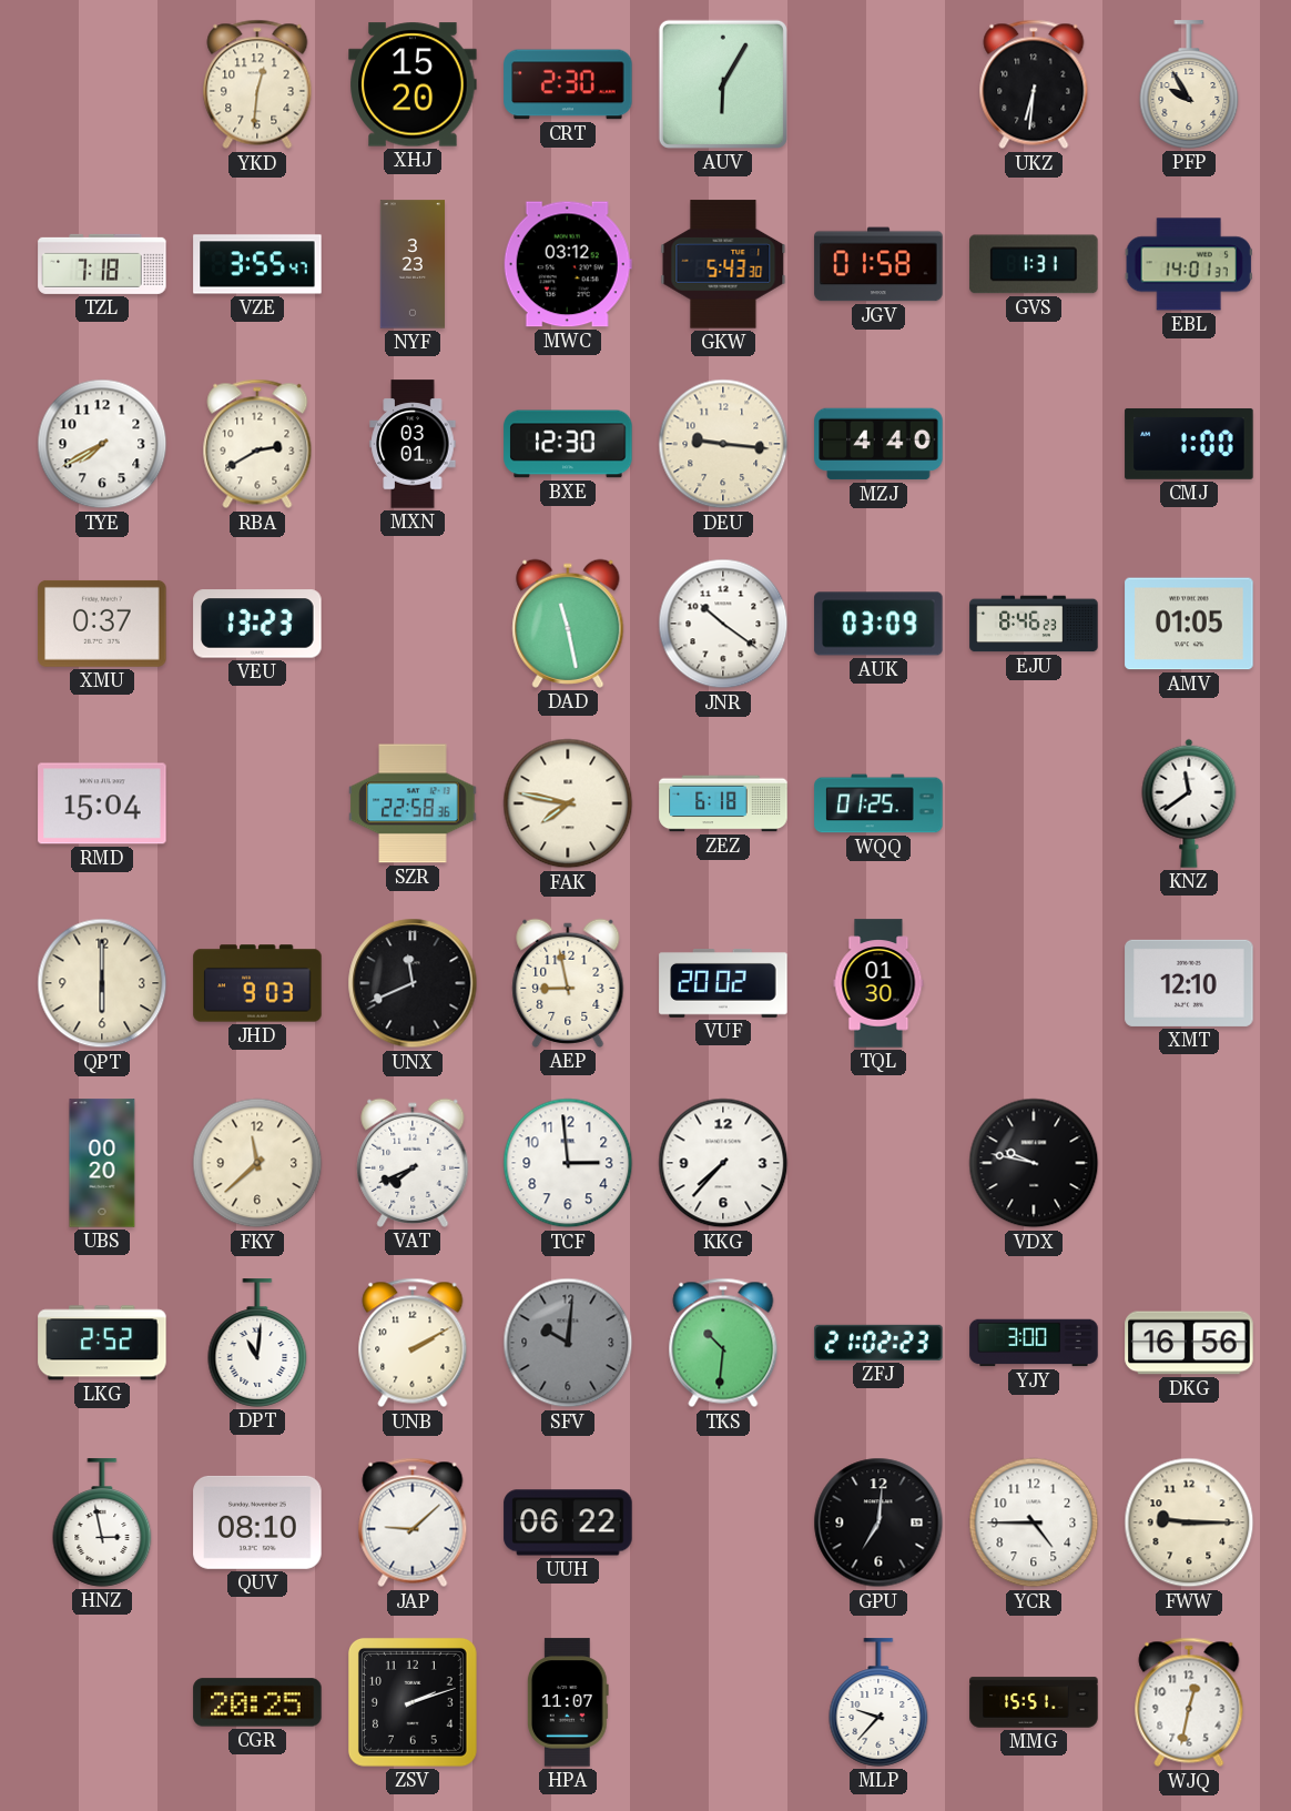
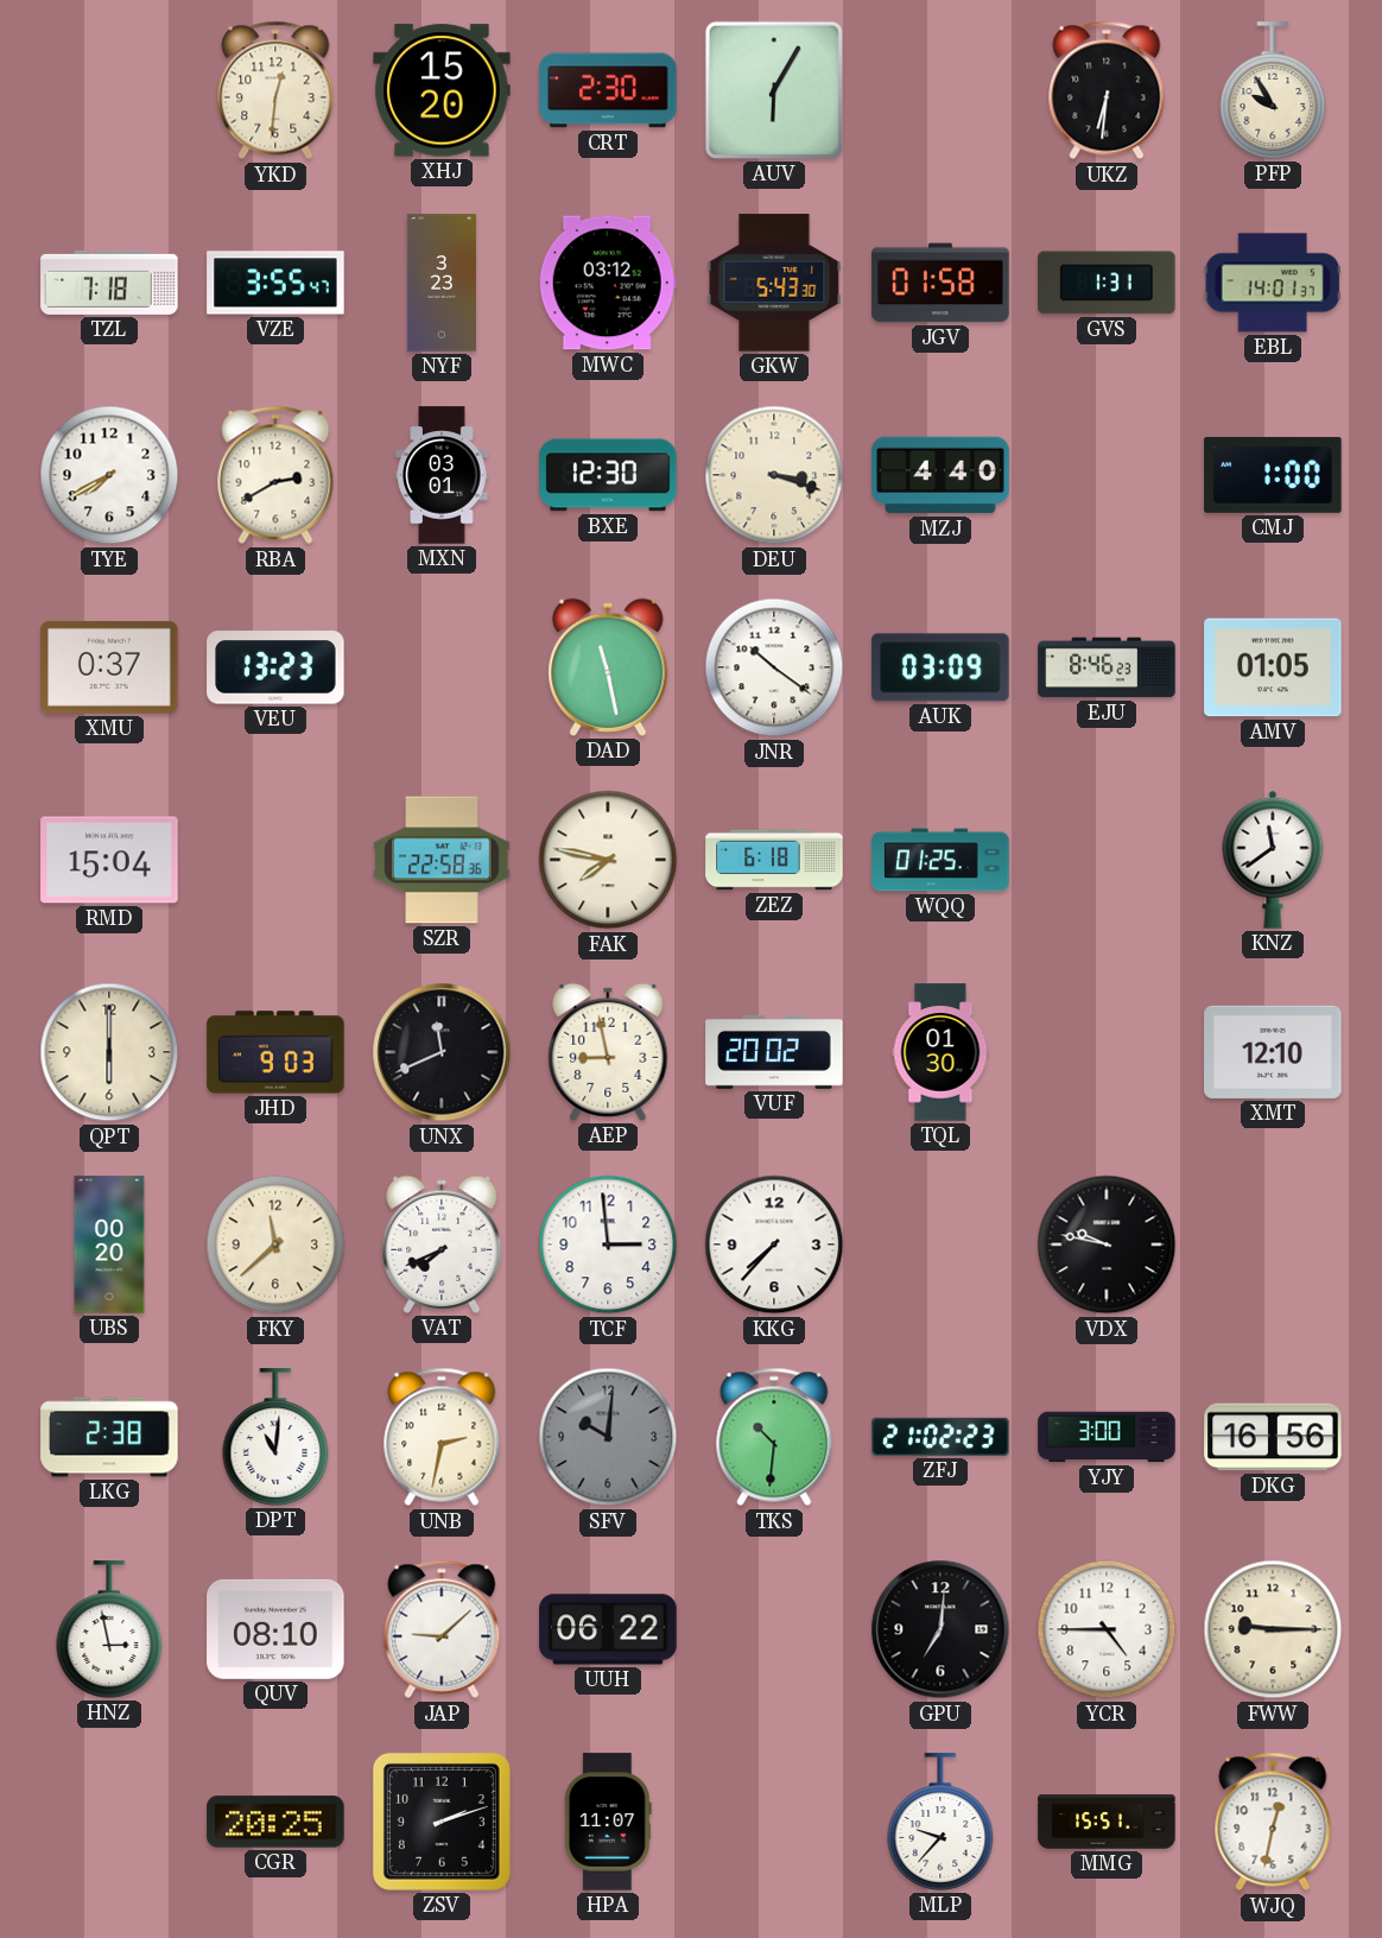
DEU: 9:16 -> 3:18 (774, 475)
LKG: 2:52 -> 2:38 (109, 1437)
UNB: 2:10 -> 2:32 (442, 1437)
